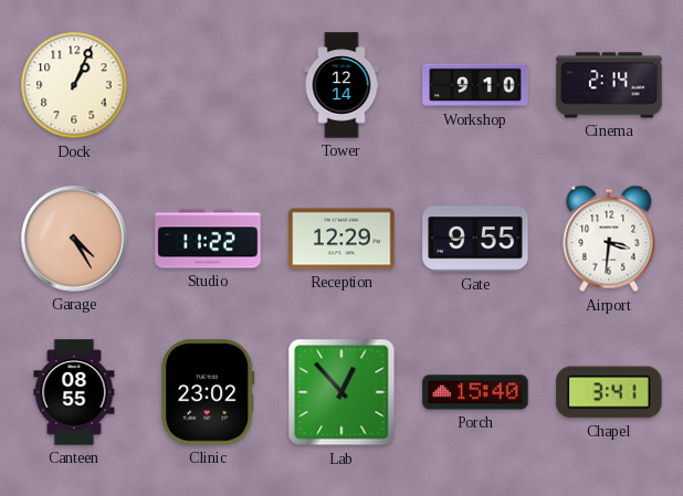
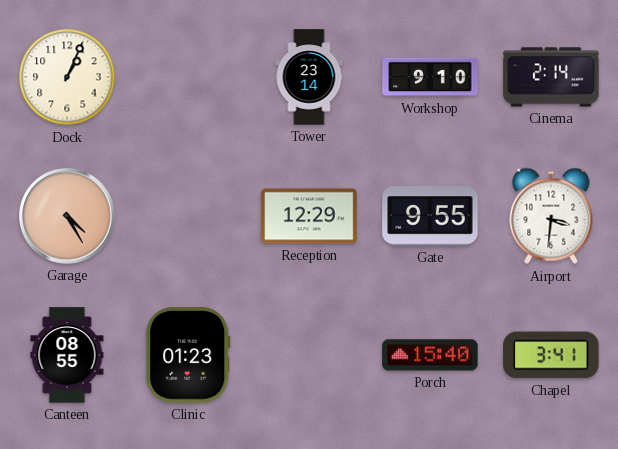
Tower: 12:14 -> 23:14 (309, 77)
Studio: 11:22 -> none (208, 239)
Clinic: 23:02 -> 01:23 (188, 355)
Lab: 12:53 -> none (341, 392)
